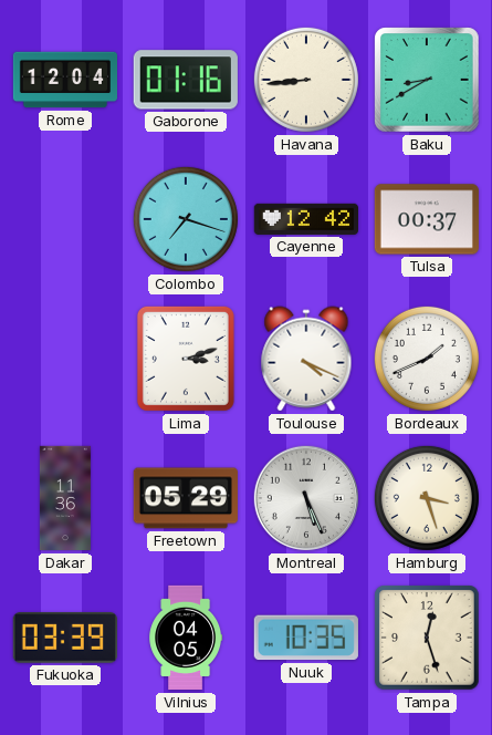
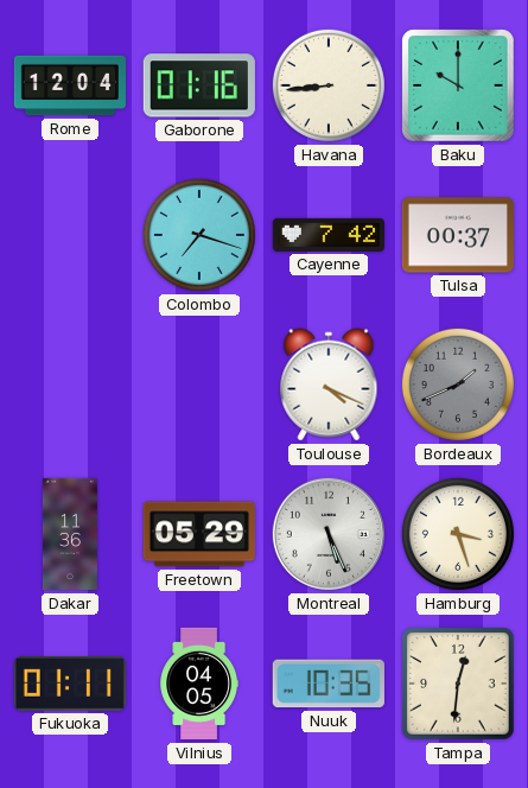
Baku: 8:40 -> 10:00 (458, 85)
Cayenne: 12:42 -> 7:42 (327, 235)
Lima: 3:12 -> none (186, 359)
Bordeaux dial: white -> grey (458, 385)
Fukuoka: 03:39 -> 01:11 (70, 684)
Tampa: 12:27 -> 12:31 (458, 684)
